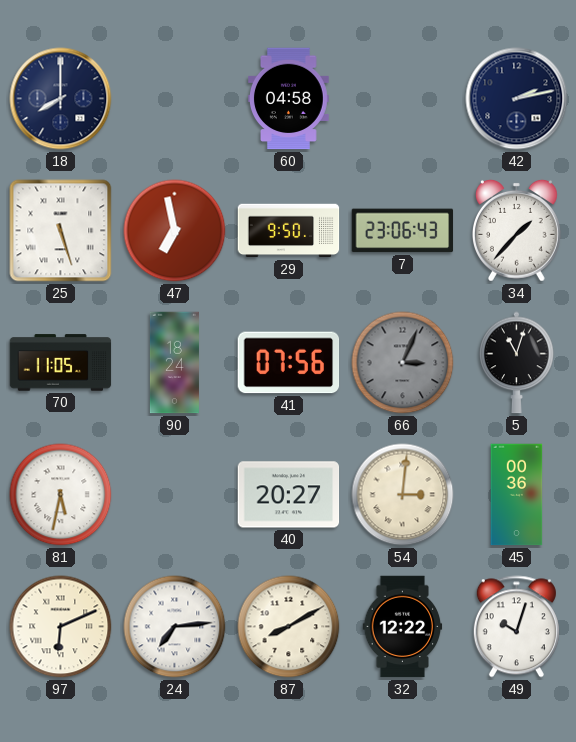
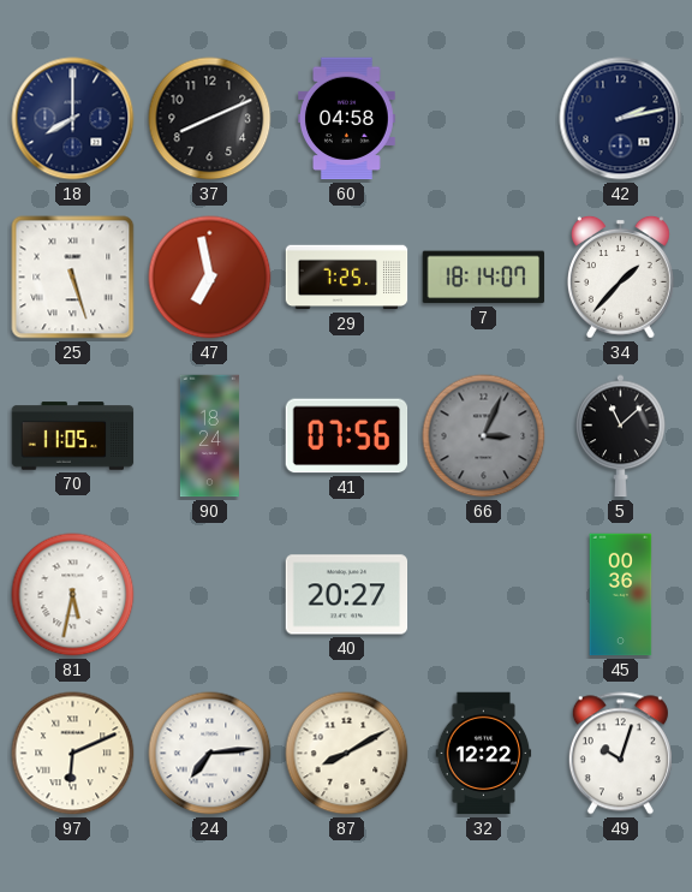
37: none -> 8:11 (210, 119)
29: 9:50 -> 7:25 (347, 278)
7: 23:06 -> 18:14 (484, 278)
5: 11:03 -> 11:08 (621, 436)
54: 3:01 -> none (403, 495)
